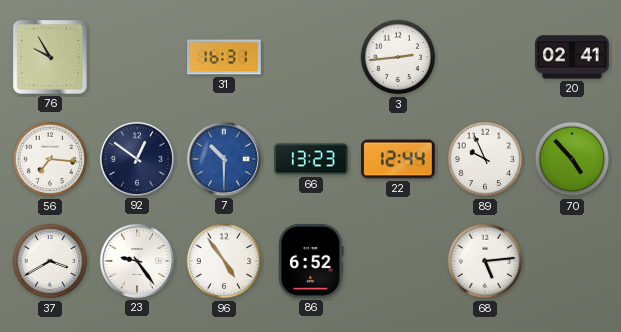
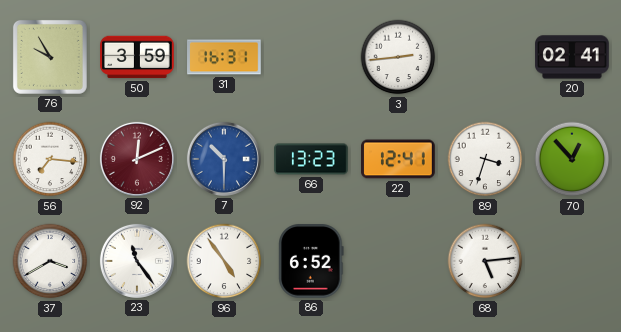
50: none -> 3:59 (137, 57)
92: 12:51 -> 12:11 (137, 159)
92 dial: navy -> burgundy (137, 159)
22: 12:44 -> 12:41 (399, 159)
89: 9:56 -> 3:33 (485, 159)
70: 4:53 -> 12:53 (572, 159)
23: 9:24 -> 11:24 (137, 261)
